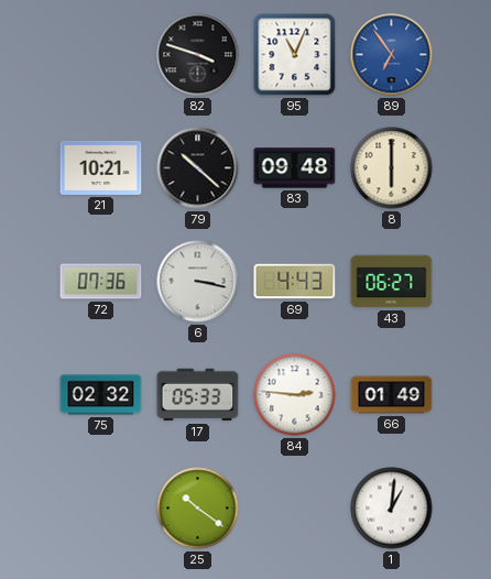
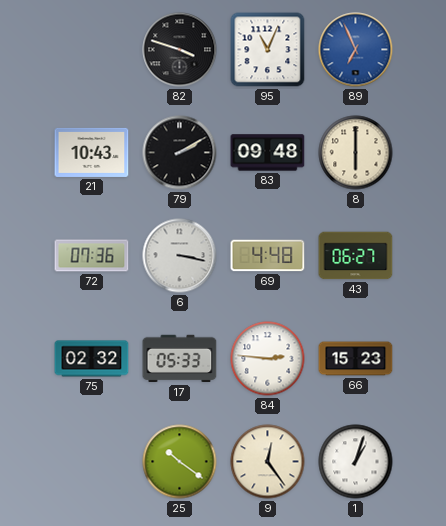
89: 6:54 -> 6:56 (356, 50)
21: 10:21 -> 10:43 (92, 152)
79: 10:22 -> 2:10 (180, 153)
69: 4:43 -> 4:48 (268, 256)
66: 01:49 -> 15:23 (356, 359)
9: none -> 12:24 (268, 462)
1: 1:01 -> 1:03 (356, 462)
